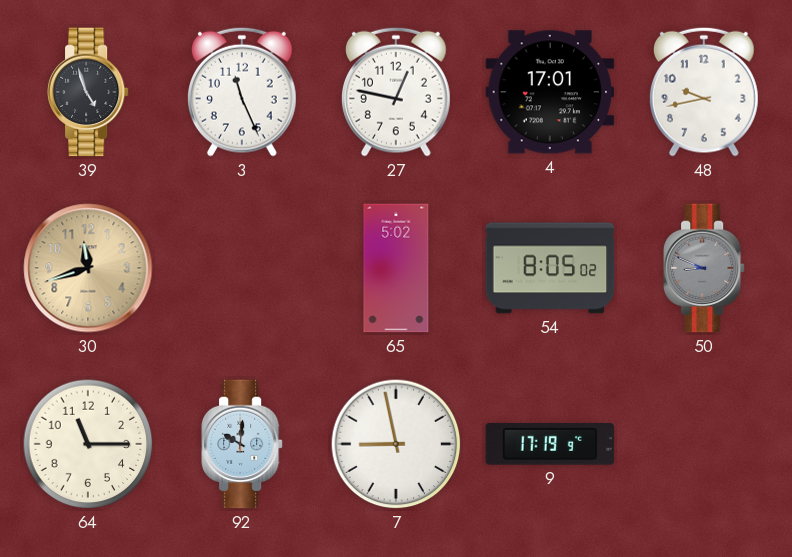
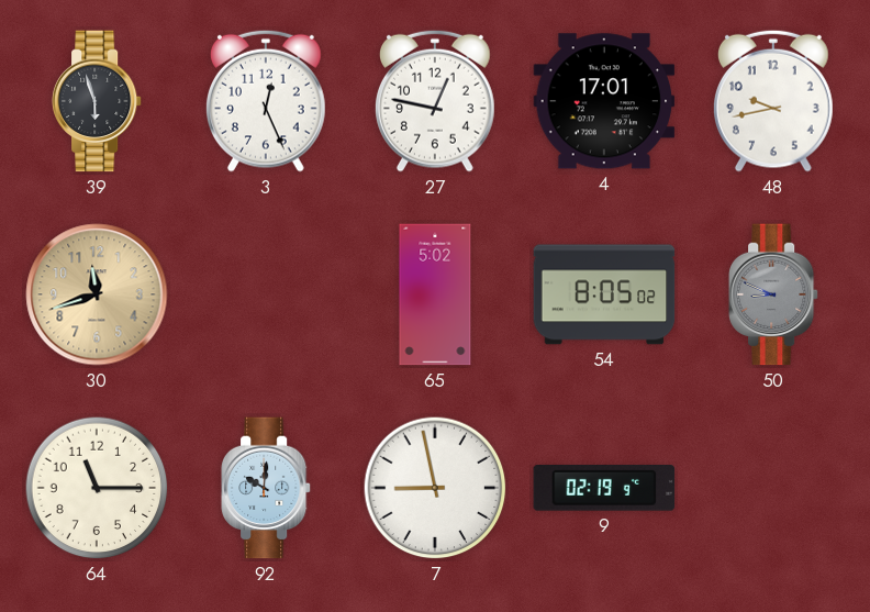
39: 4:57 -> 5:57 (97, 101)
3: 11:26 -> 12:26 (266, 101)
9: 17:19 -> 02:19 (604, 489)
